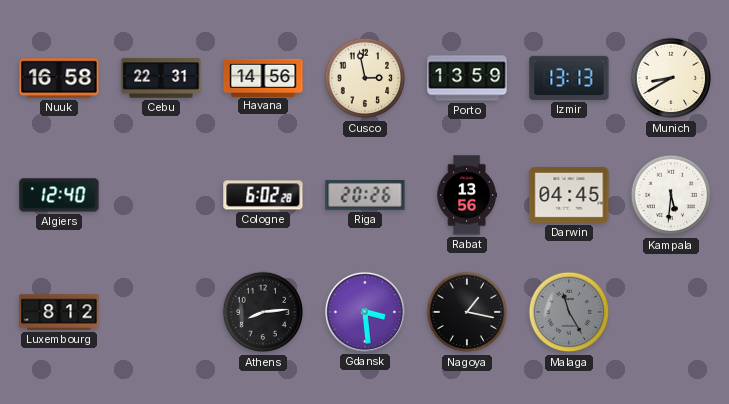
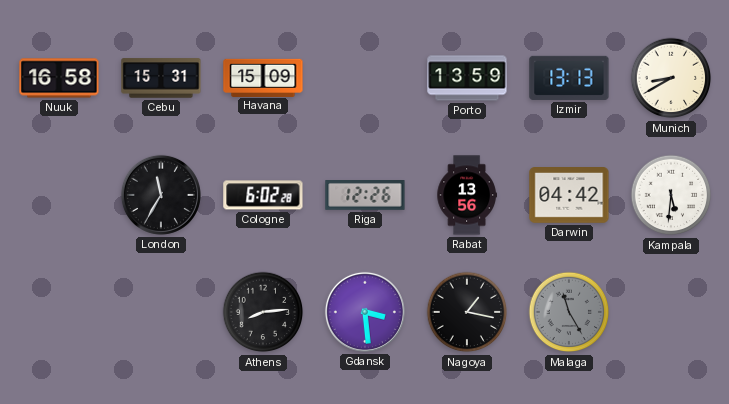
Cebu: 22:31 -> 15:31 (161, 78)
Havana: 14:56 -> 15:09 (263, 77)
Cusco: 2:58 -> none (365, 78)
Algiers: 12:40 -> none (59, 195)
London: none -> 11:35 (161, 195)
Riga: 20:26 -> 12:26 (365, 196)
Darwin: 04:45 -> 04:42 (569, 196)
Luxembourg: 8:12 -> none (59, 312)
